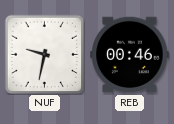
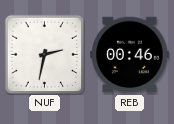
NUF: 9:32 -> 2:32 (44, 54)
